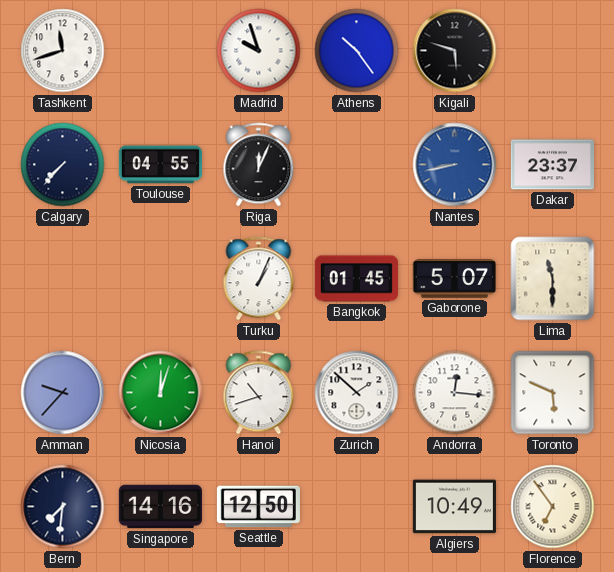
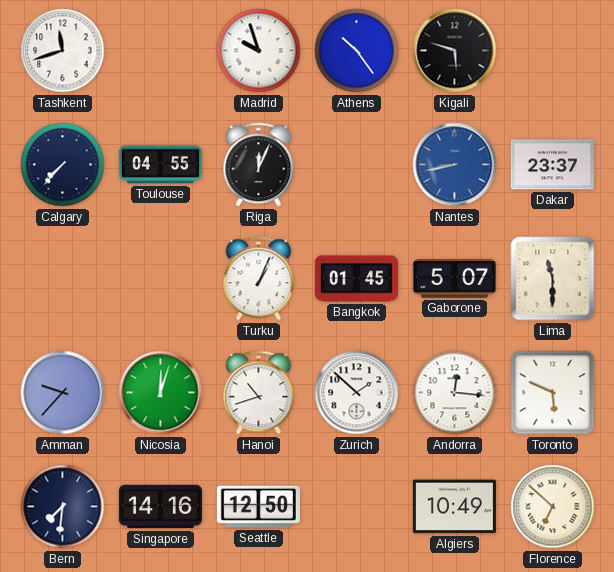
Florence: 6:54 -> 6:52 (553, 507)
